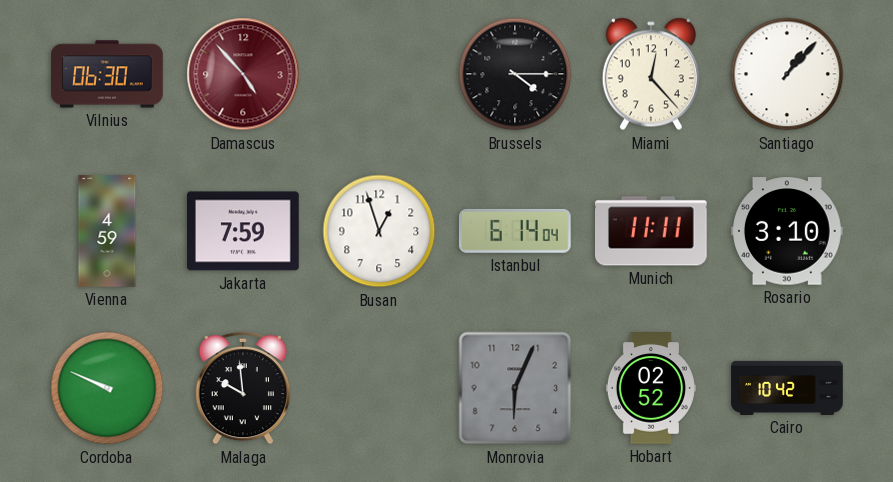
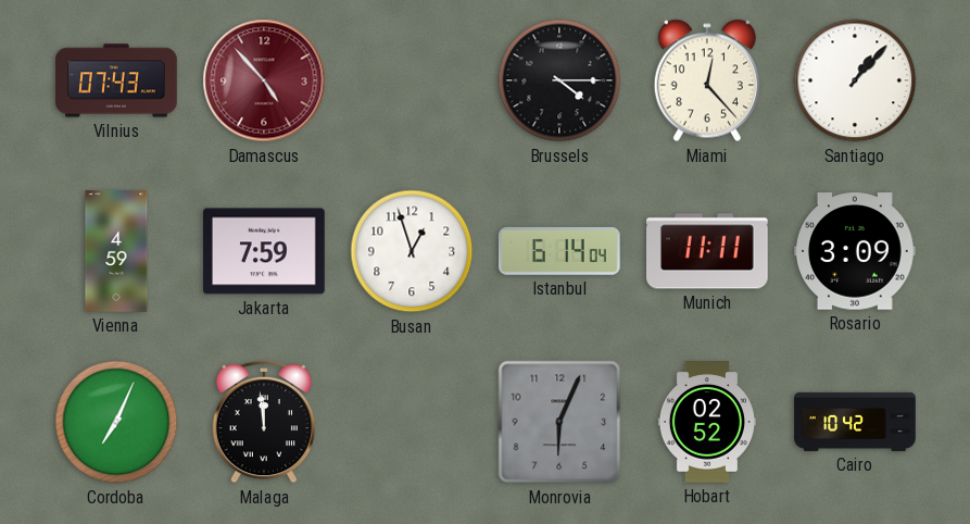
Vilnius: 06:30 -> 07:43 (116, 80)
Rosario: 3:10 -> 3:09 (856, 251)
Cordoba: 9:49 -> 7:04 (116, 422)
Malaga: 9:59 -> 11:59 (264, 422)
